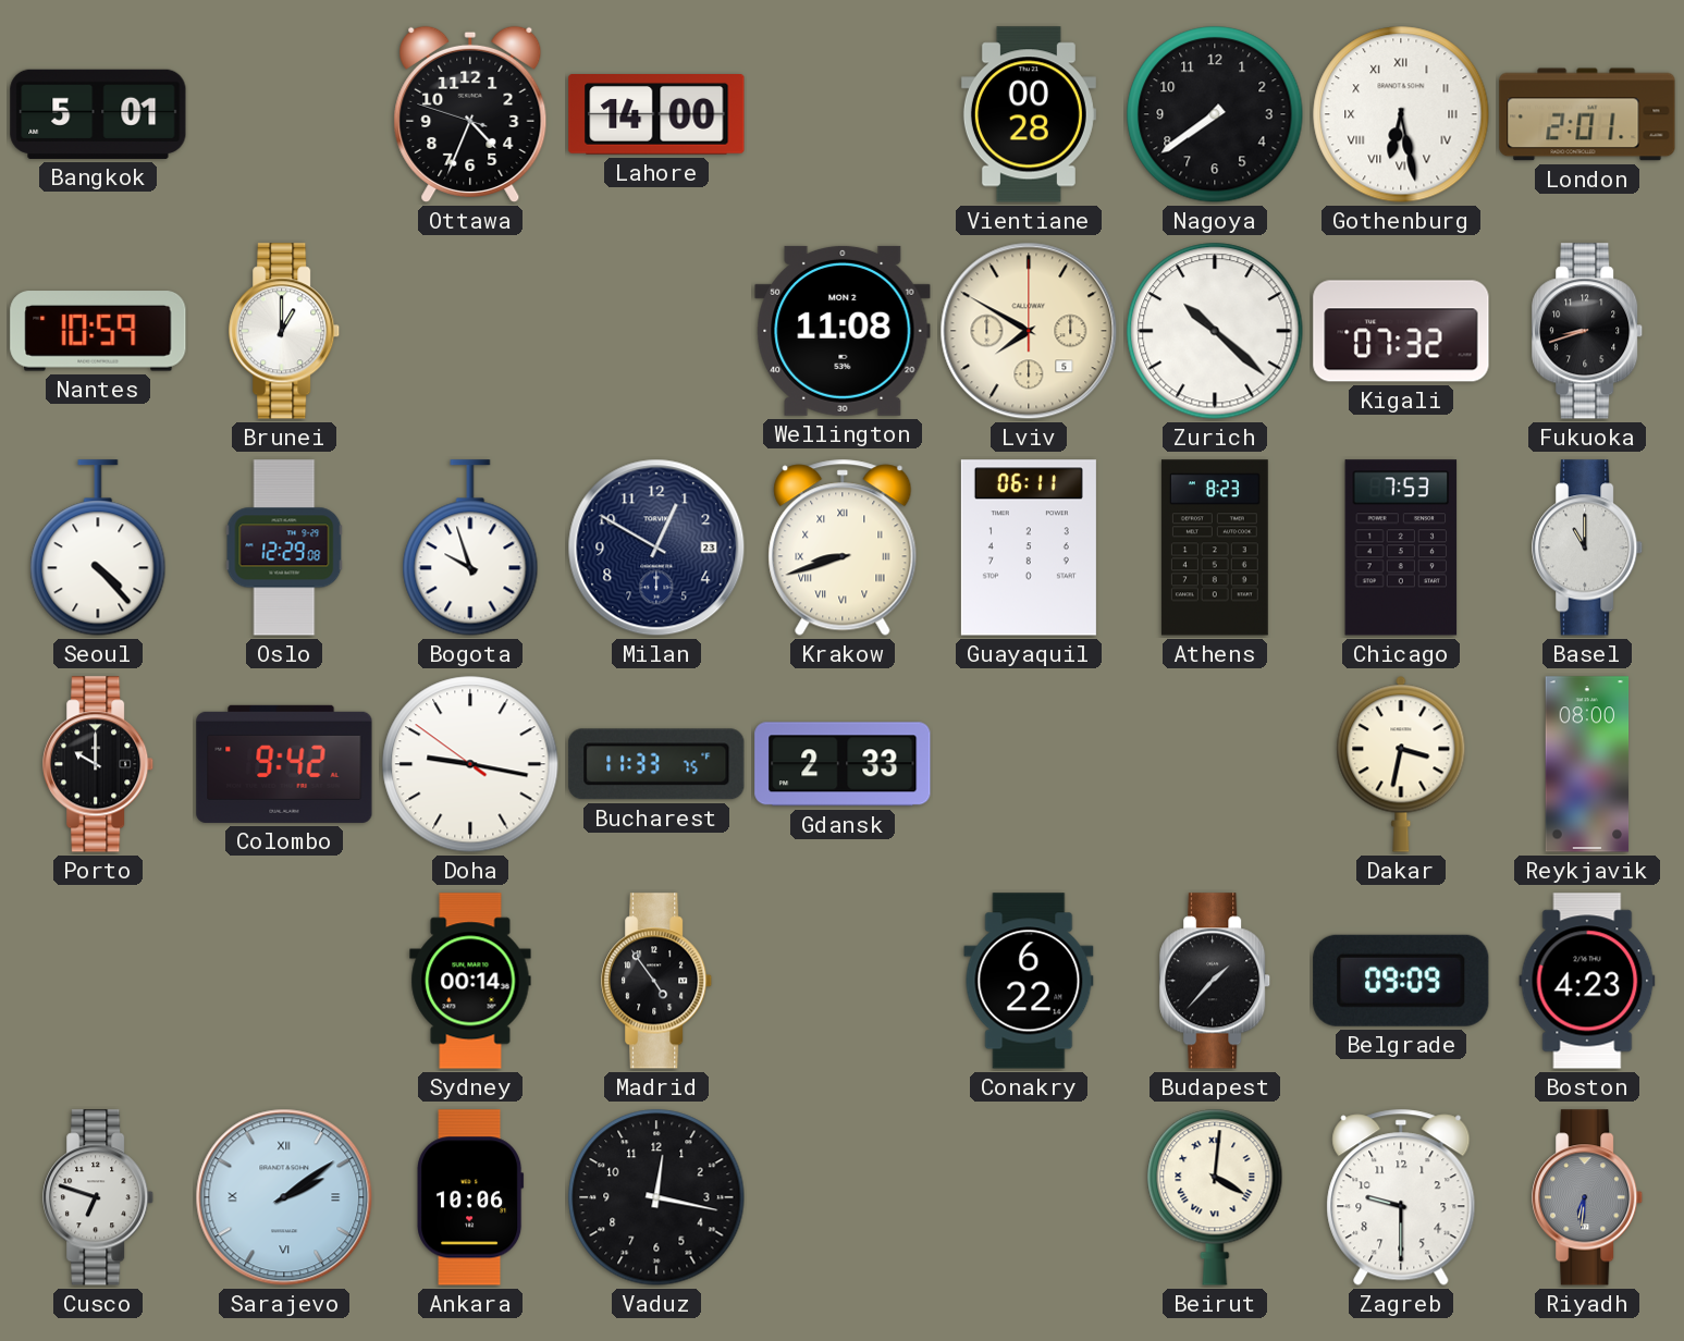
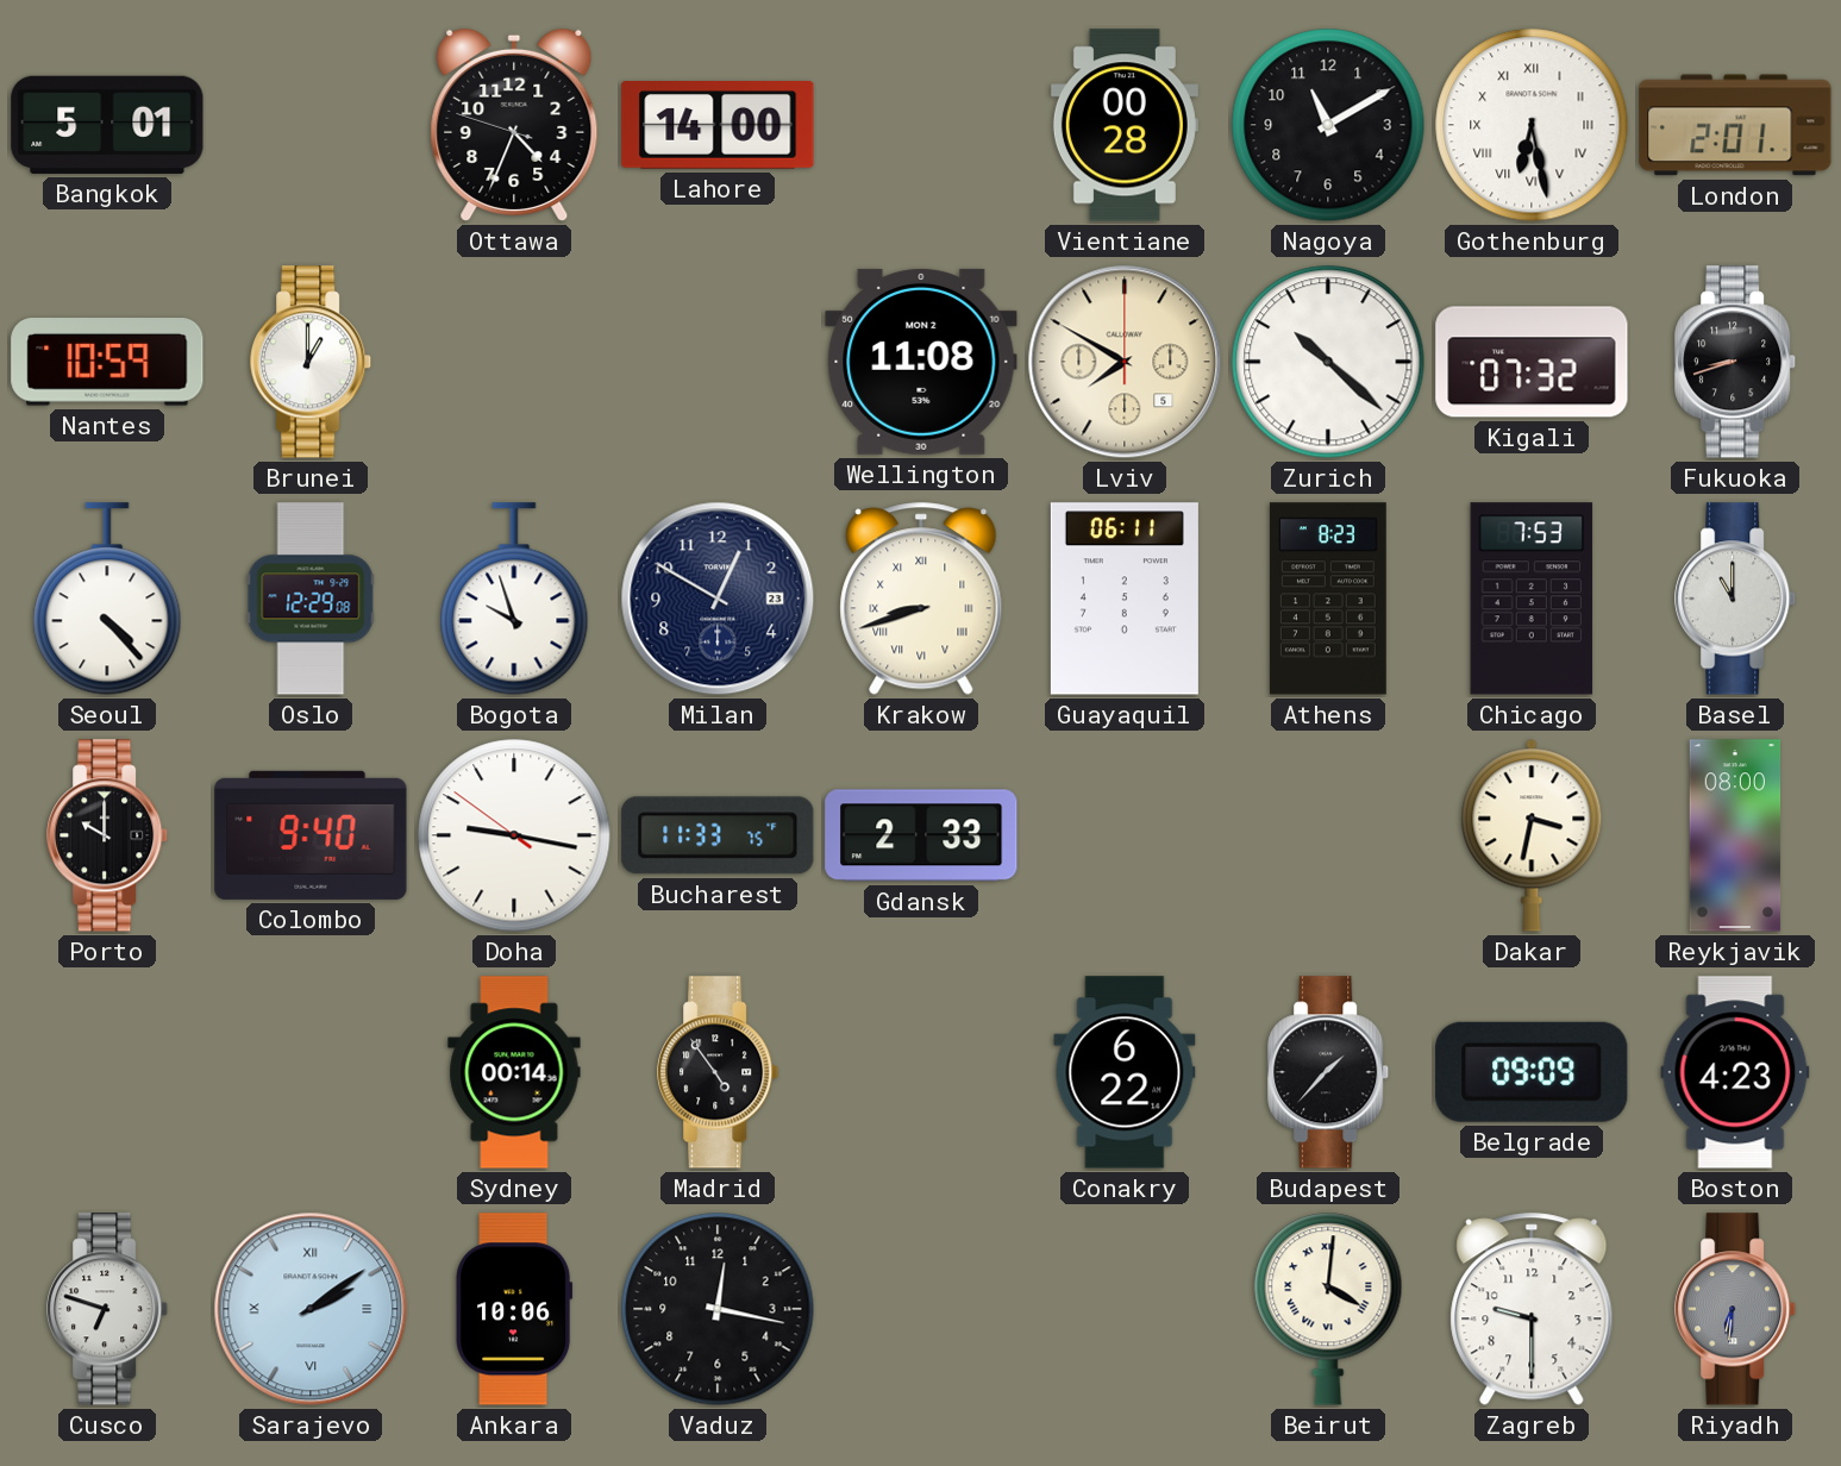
Nagoya: 7:39 -> 11:10 (1328, 125)
Colombo: 9:42 -> 9:40 (311, 835)
